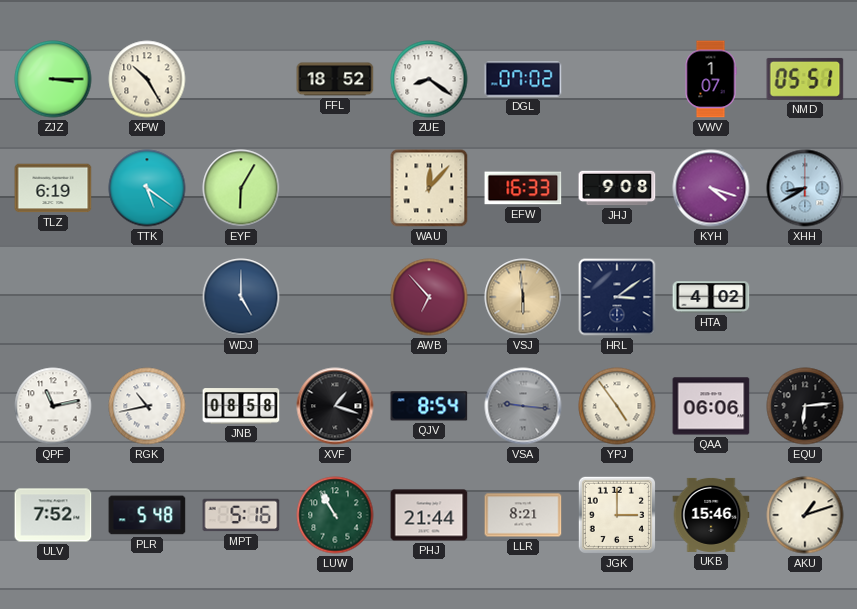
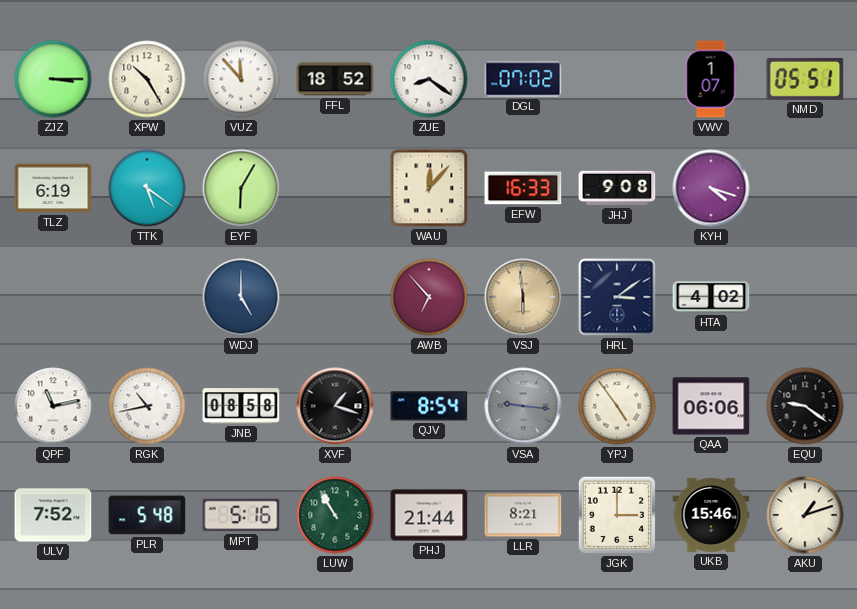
VUZ: none -> 11:53 (241, 79)
XHH: 8:40 -> none (805, 188)
EQU: 6:14 -> 9:21 (805, 406)
